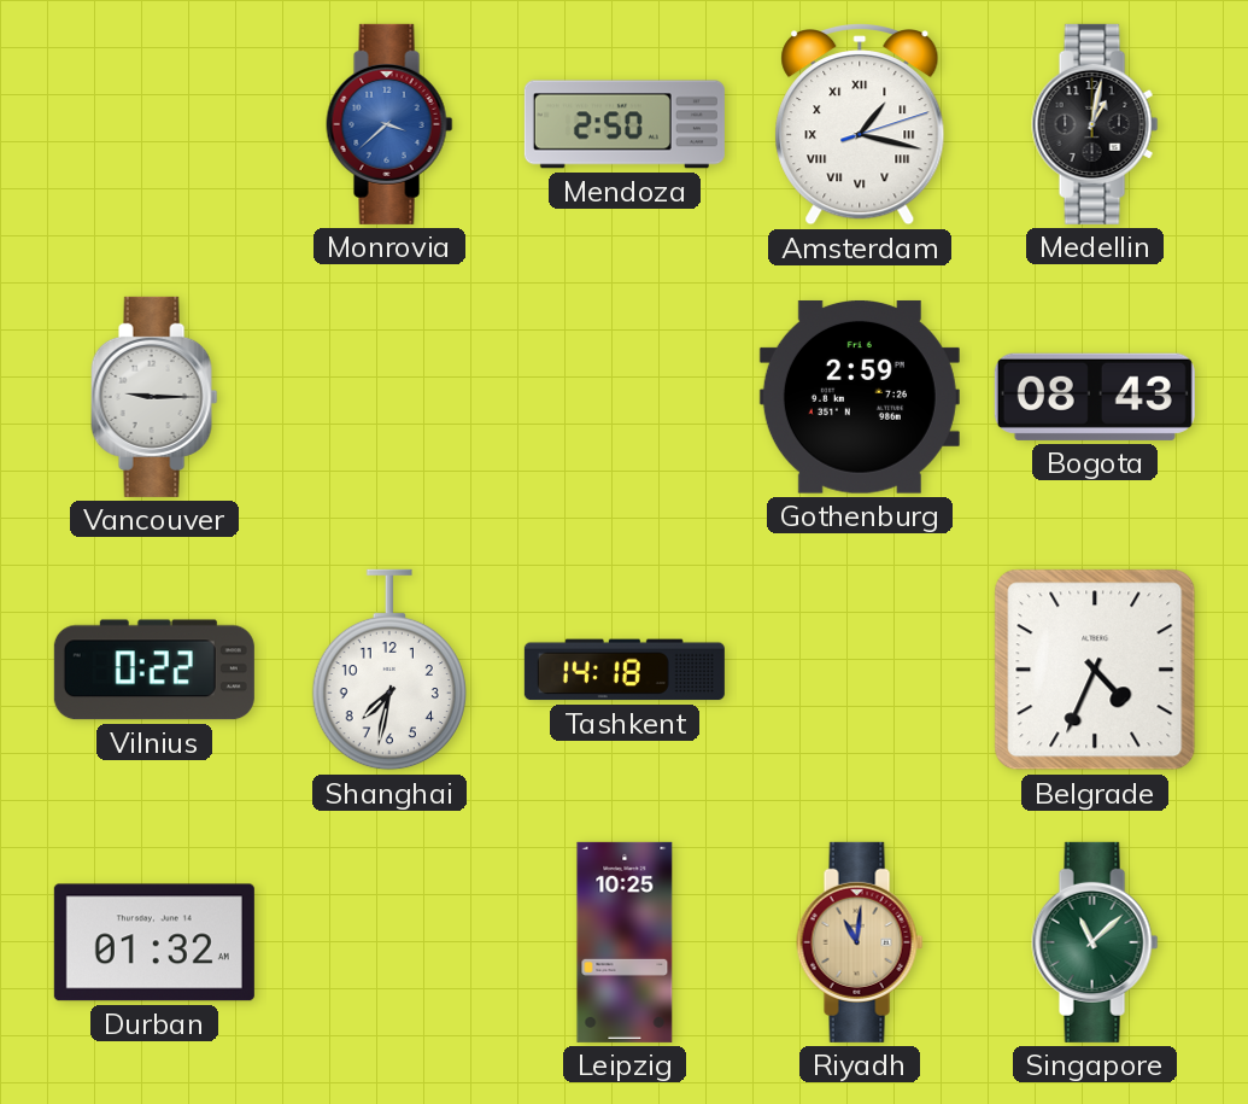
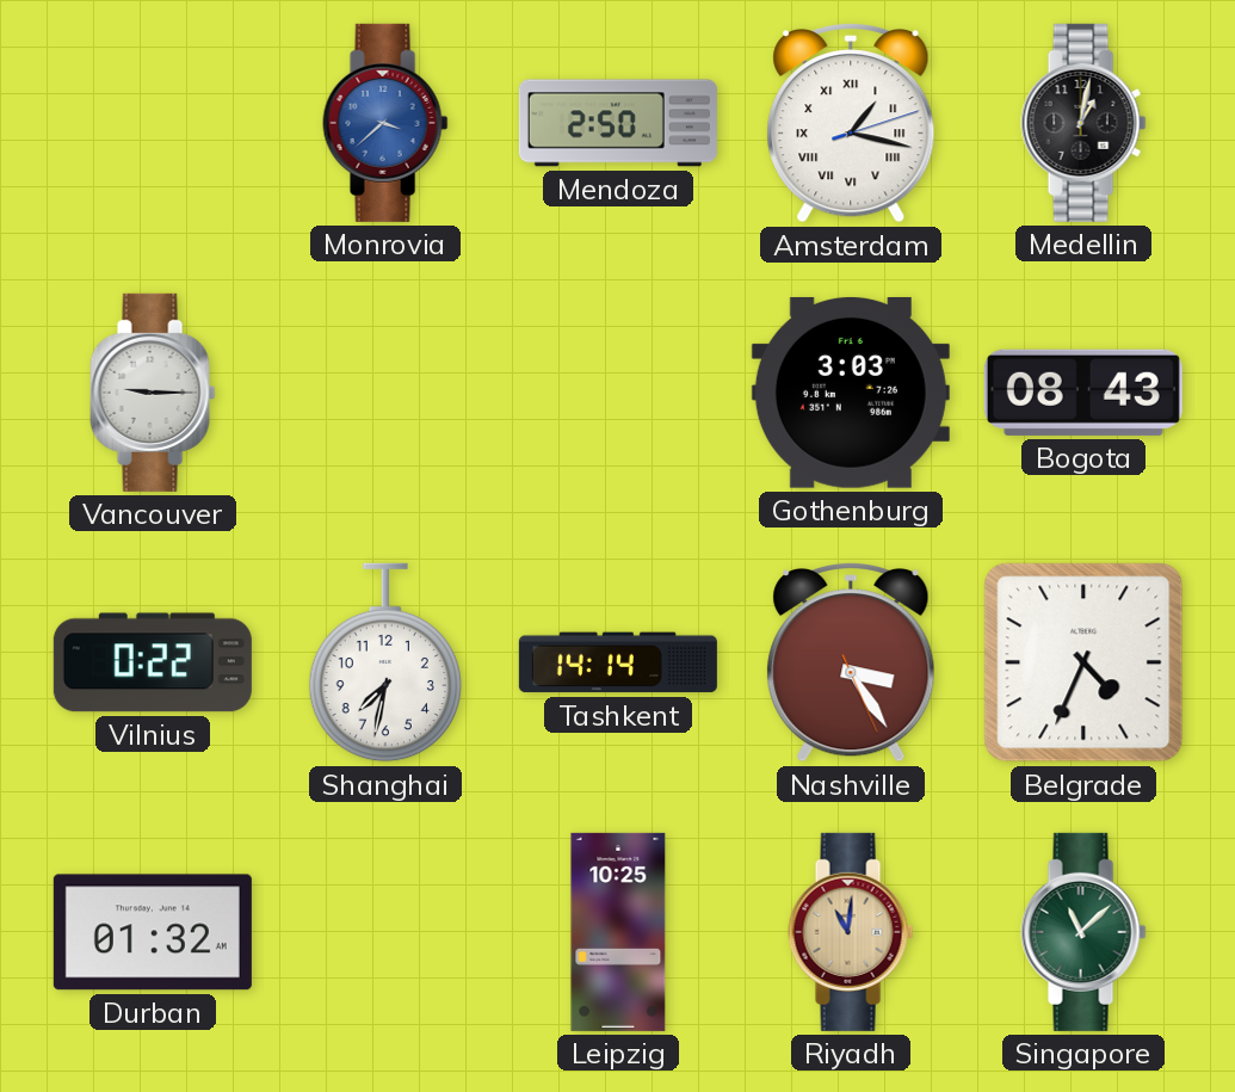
Gothenburg: 2:59 -> 3:03 (851, 393)
Tashkent: 14:18 -> 14:14 (618, 662)
Nashville: none -> 3:24 (851, 664)
